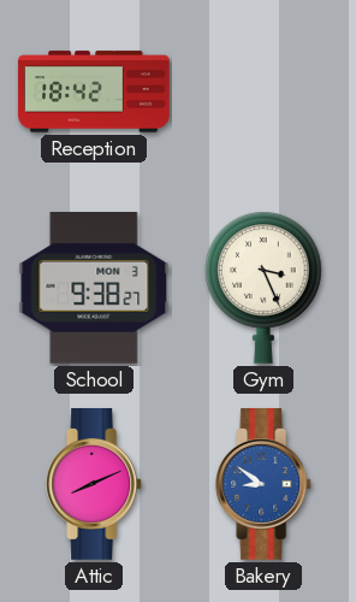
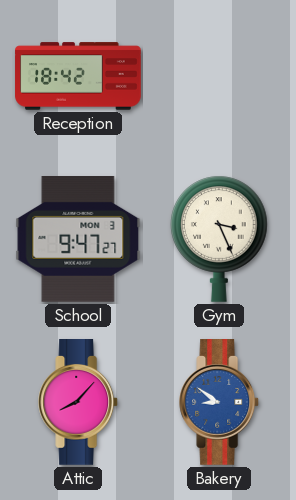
School: 9:38 -> 9:47 (78, 240)
Attic: 8:11 -> 8:07 (79, 403)
